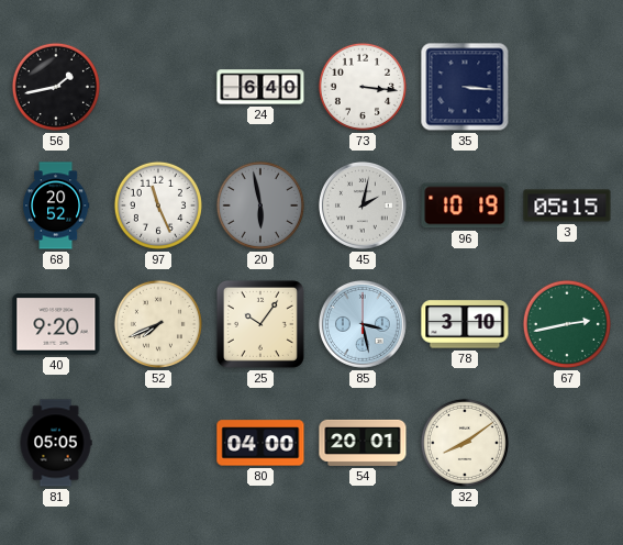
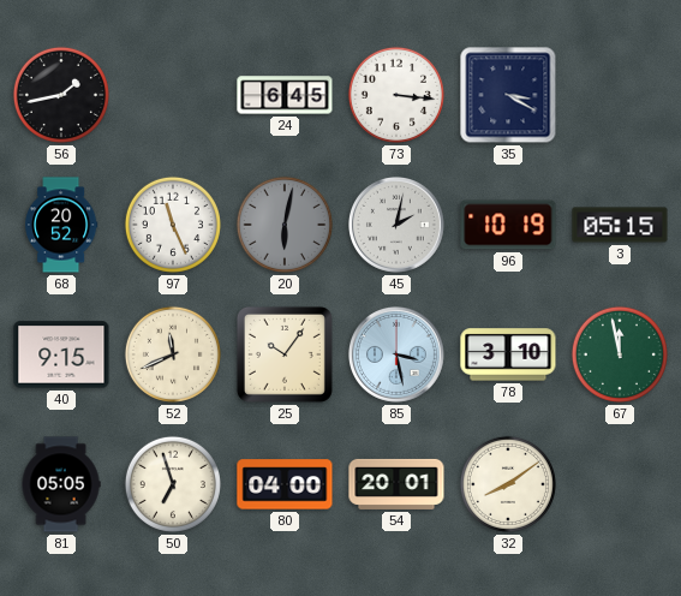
24: 6:40 -> 6:45 (285, 95)
35: 3:16 -> 3:20 (508, 95)
20: 5:58 -> 6:02 (285, 225)
40: 9:20 -> 9:15 (61, 354)
52: 7:41 -> 11:41 (173, 354)
67: 2:43 -> 11:58 (620, 354)
50: none -> 6:57 (173, 484)
